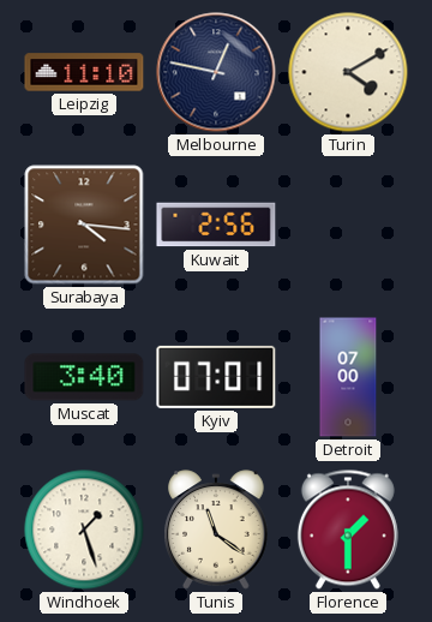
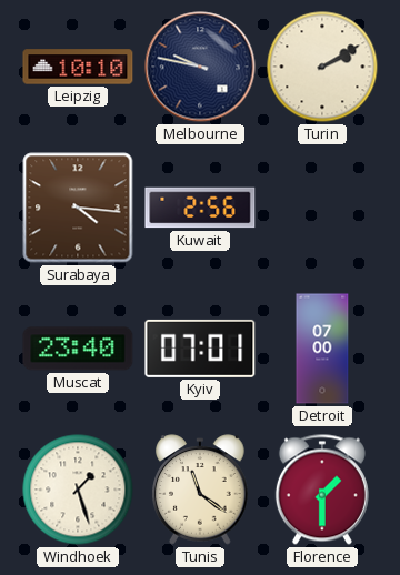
Leipzig: 11:10 -> 10:10 (78, 67)
Melbourne: 12:47 -> 9:47 (200, 67)
Turin: 4:10 -> 2:10 (322, 67)
Muscat: 3:40 -> 23:40 (78, 349)
